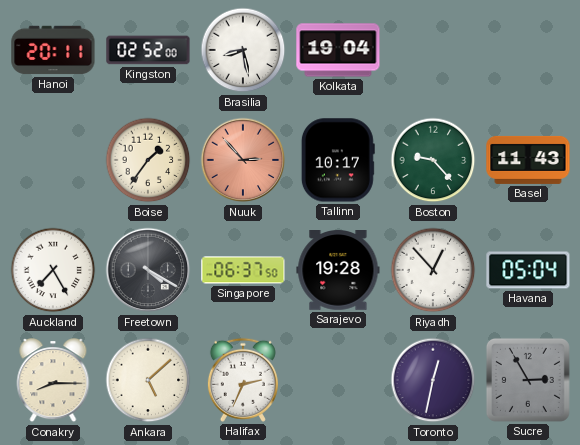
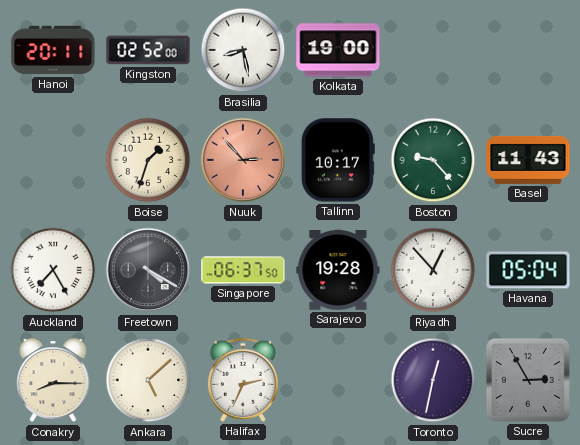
Kolkata: 19:04 -> 19:00 (338, 50)
Boise: 1:36 -> 1:33 (148, 160)
